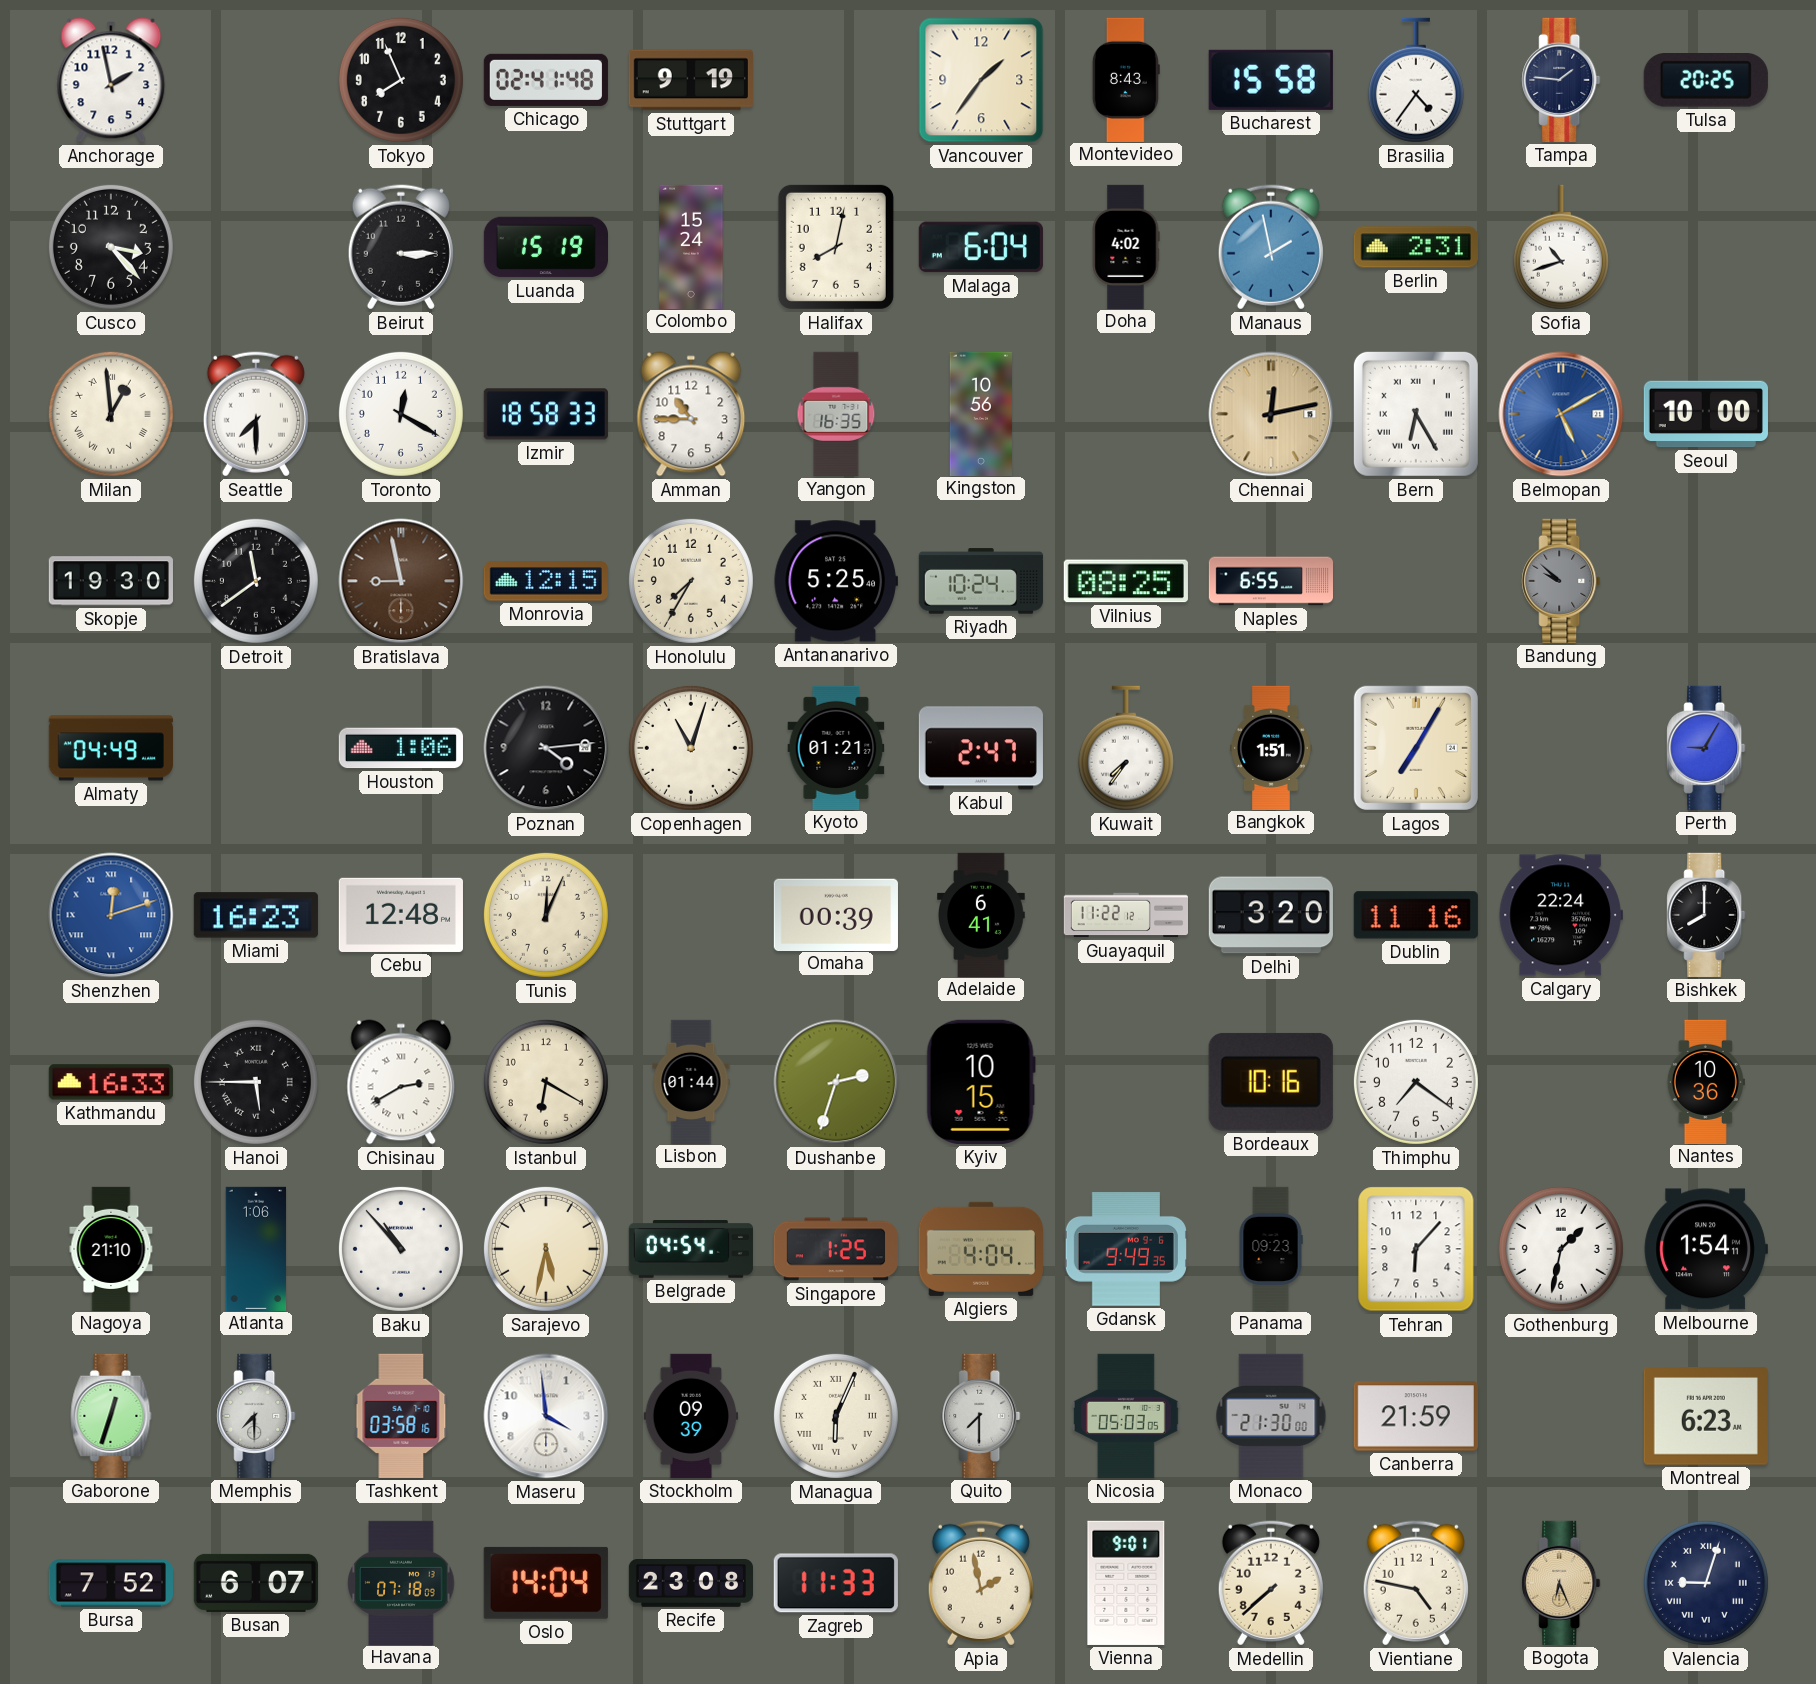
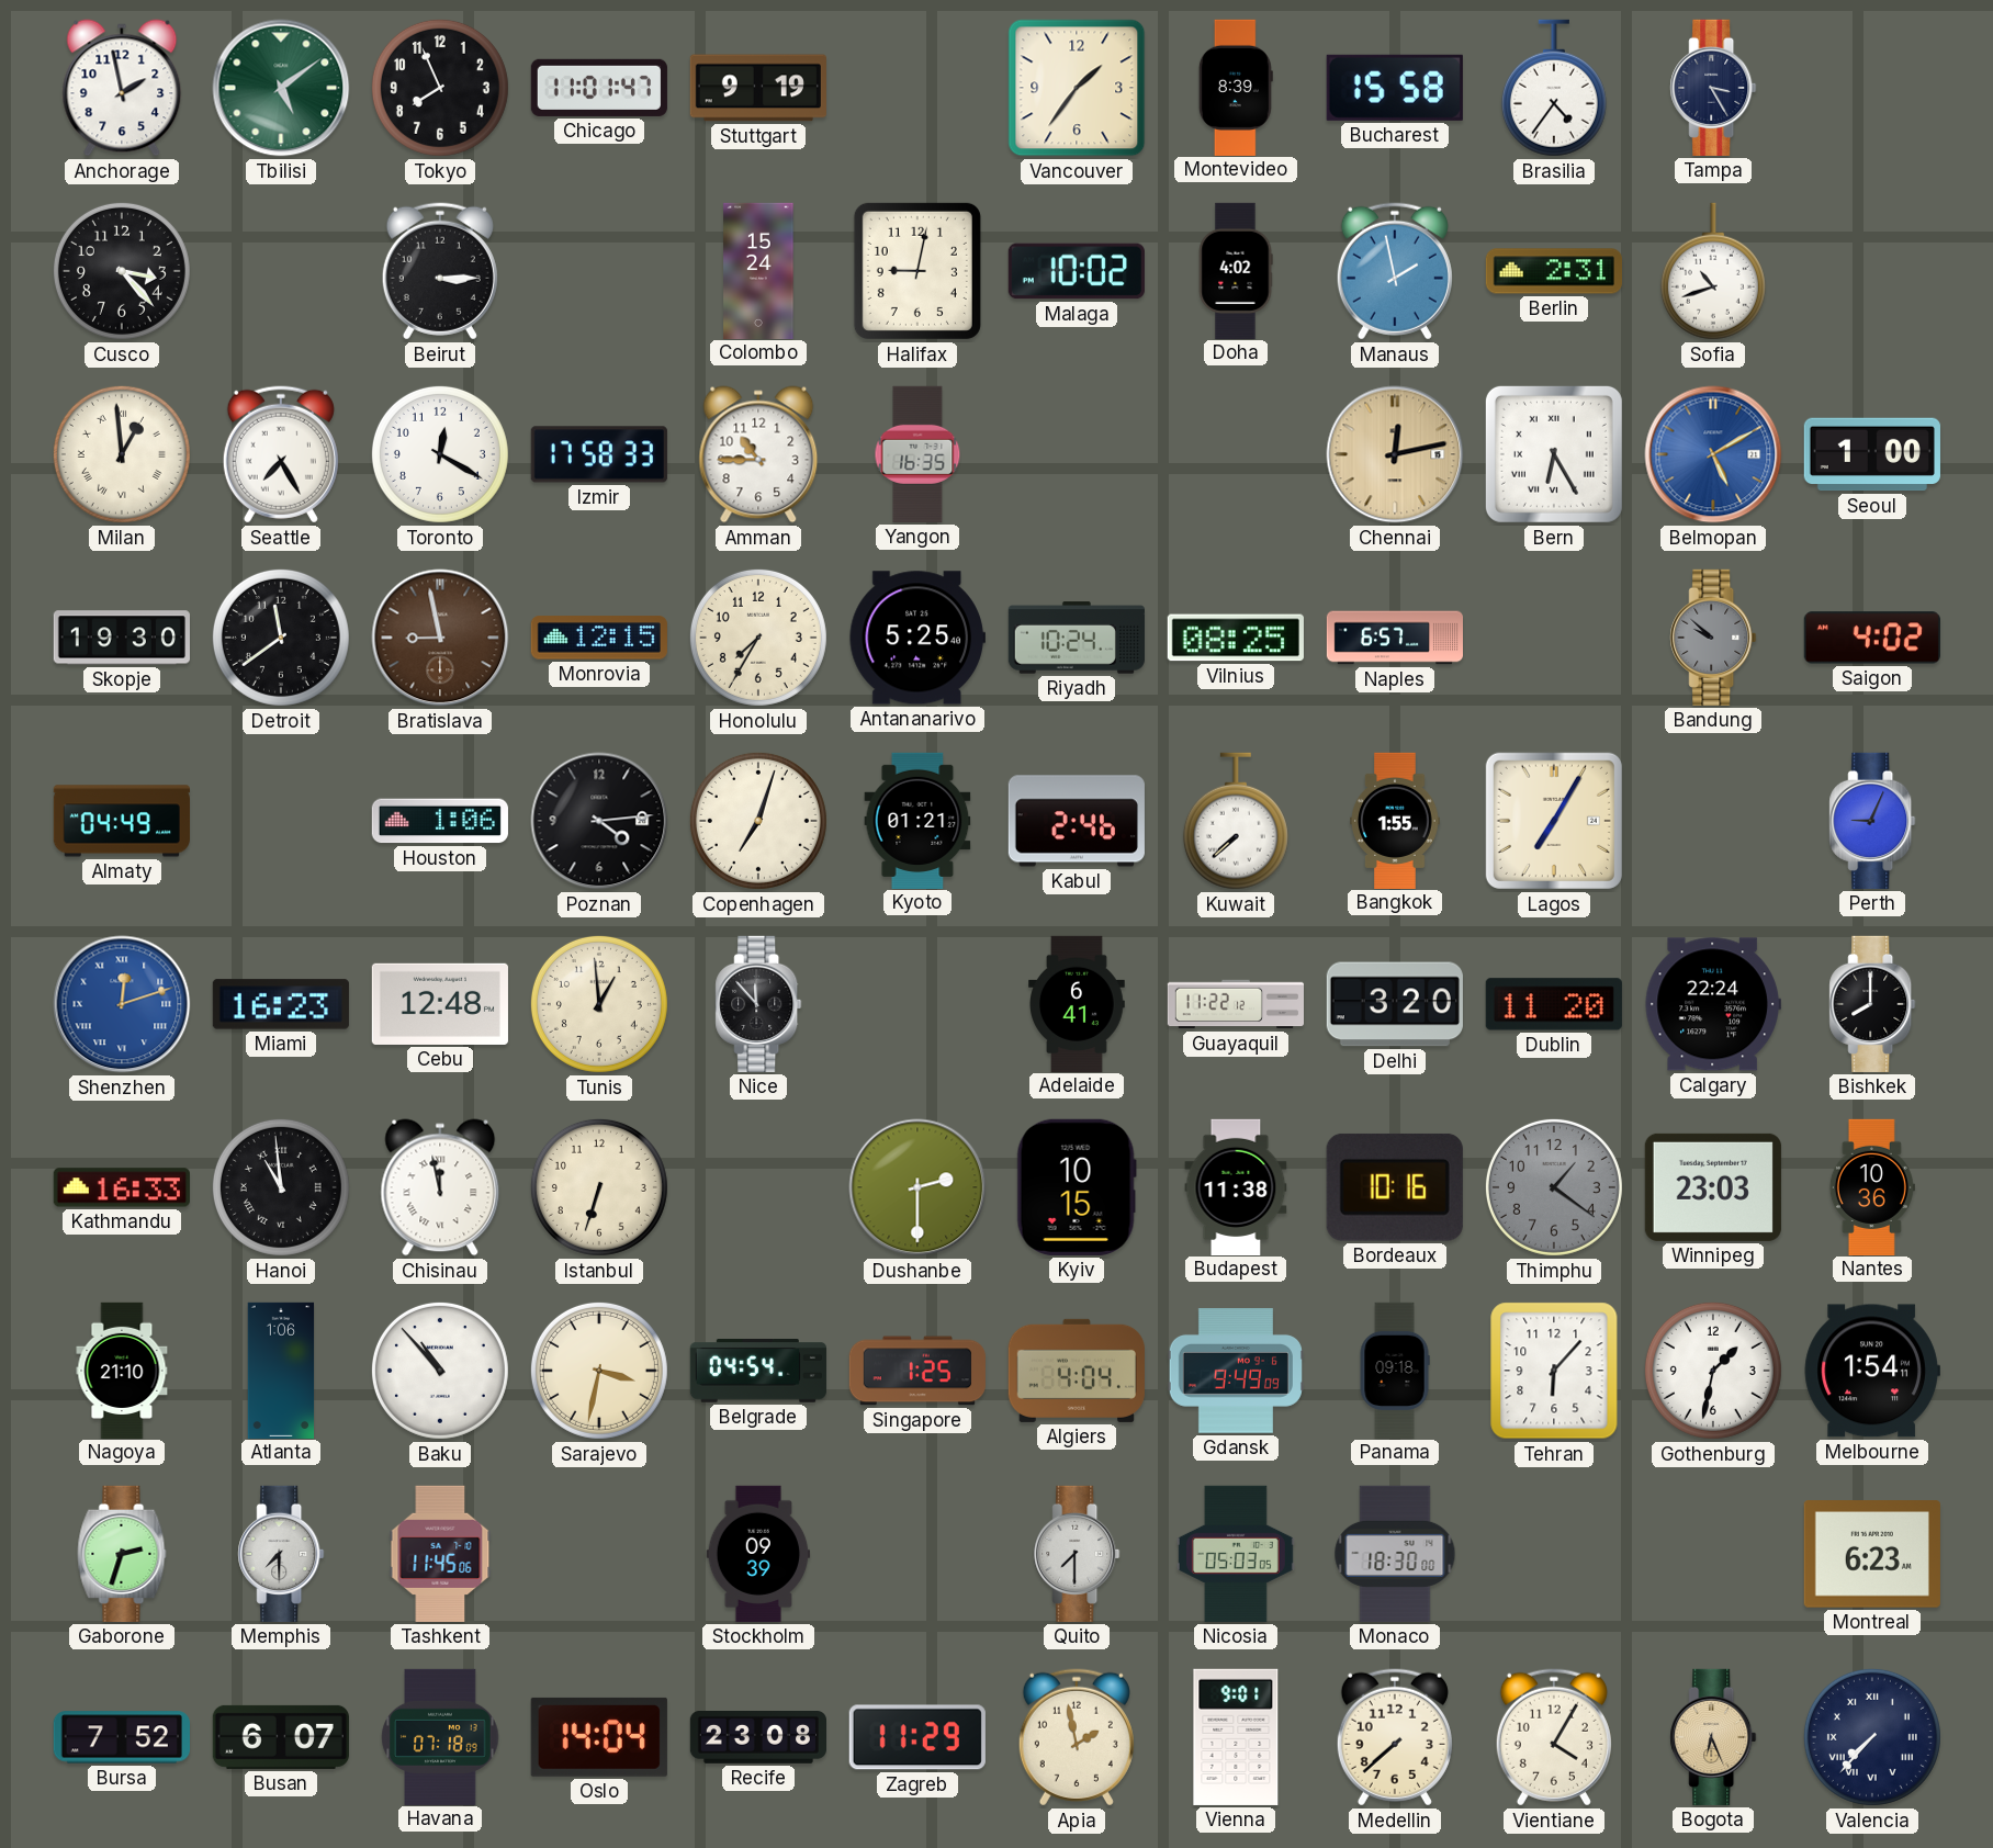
Tbilisi: none -> 5:09 (281, 88)
Chicago: 02:41 -> 11:01 (599, 88)
Montevideo: 8:43 -> 8:39 (1236, 87)
Tampa: 1:46 -> 3:25 (1713, 88)
Tulsa: 20:25 -> none (1706, 81)
Luanda: 15:19 -> none (545, 247)
Halifax: 8:02 -> 9:02 (917, 271)
Malaga: 6:04 -> 10:02 (1077, 271)
Seattle: 7:30 -> 7:25 (281, 454)
Izmir: 18:58 -> 17:58 (599, 454)
Kingston: 10:56 -> none (981, 413)
Seoul: 10:00 -> 1:00 (1872, 454)
Naples: 6:55 -> 6:57 (1395, 638)
Saigon: none -> 4:02 (1872, 638)
Copenhagen: 11:03 -> 7:03 (758, 821)
Kabul: 2:47 -> 2:46 (1077, 821)
Kuwait: 7:36 -> 7:38 (1236, 821)
Bangkok: 1:51 -> 1:55 (1395, 820)
Perth: 9:05 -> 9:04 (1872, 821)
Tunis: 12:04 -> 12:59 (599, 1004)
Nice: none -> 11:53 (758, 1004)
Omaha: 00:39 -> none (836, 914)
Dublin: 11:16 -> 11:20 (1554, 1004)
Hanoi: 5:45 -> 10:59 (281, 1187)
Chisinau: 2:40 -> 11:58 (440, 1187)
Istanbul: 6:20 -> 6:33 (599, 1187)
Lisbon: 01:44 -> none (691, 1081)
Dushanbe: 2:33 -> 2:30 (917, 1187)
Budapest: none -> 11:38 (1236, 1186)
Thimphu: 7:21 -> 1:21 (1554, 1187)
Thimphu dial: white -> grey (1554, 1187)
Winnipeg: none -> 23:03 (1713, 1187)
Sarajevo: 5:32 -> 3:32 (599, 1371)
Gdansk: 9:49:35 -> 9:49:09 (1236, 1371)
Panama: 09:23 -> 09:18 (1395, 1370)
Gaborone: 12:33 -> 2:33 (122, 1554)
Tashkent: 03:58 -> 11:45 (440, 1554)
Maseru: 3:59 -> none (546, 1416)
Managua: 6:04 -> none (836, 1416)
Monaco: 21:30 -> 18:30 (1395, 1554)
Canberra: 21:59 -> none (1416, 1416)
Zagreb: 11:33 -> 11:29 (917, 1737)
Vientiane: 4:47 -> 4:05 (1554, 1737)
Valencia: 9:03 -> 7:37 (1872, 1737)
